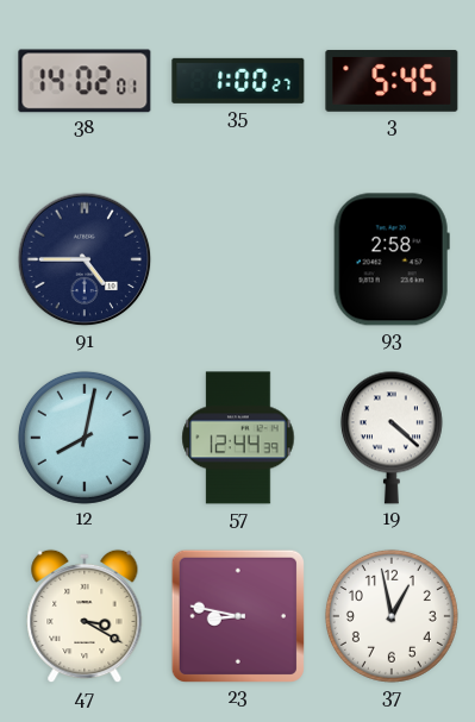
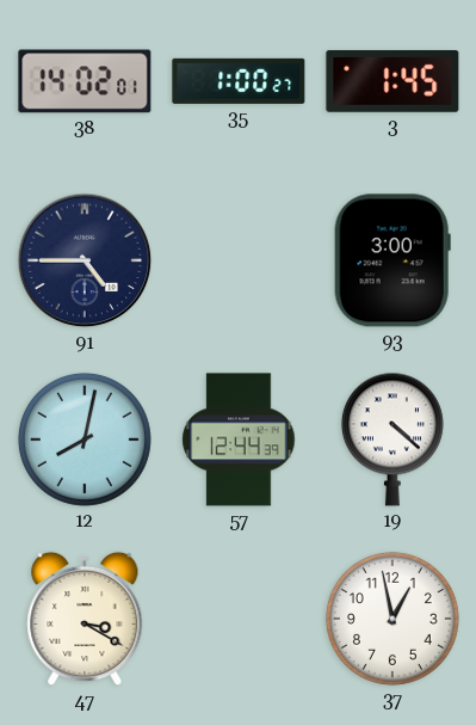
3: 5:45 -> 1:45 (392, 81)
93: 2:58 -> 3:00 (392, 260)
23: 8:47 -> none (238, 616)
